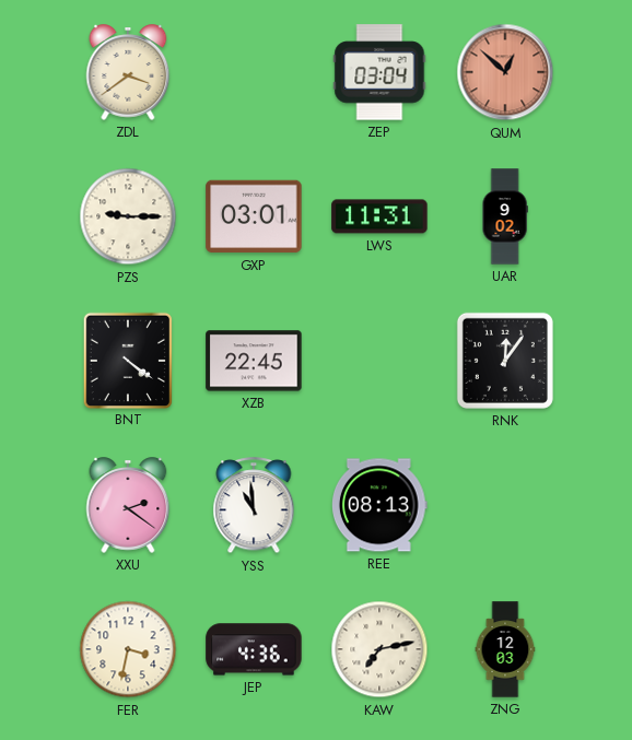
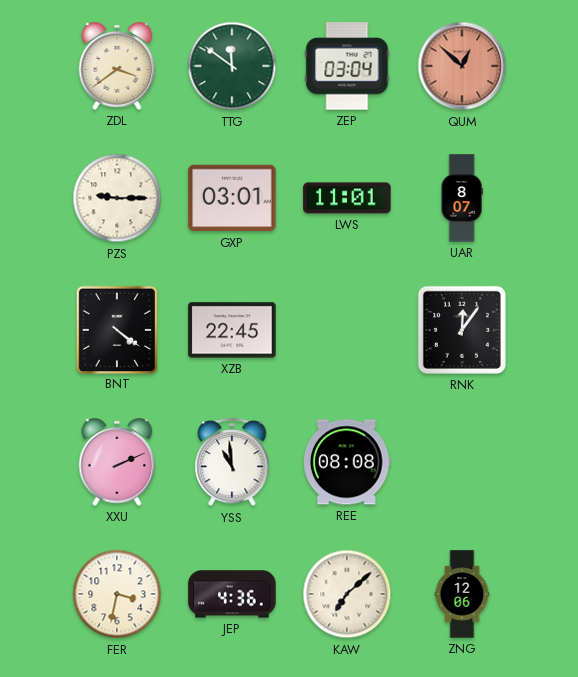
TTG: none -> 11:51 (232, 66)
LWS: 11:31 -> 11:01 (347, 198)
UAR: 9:02 -> 8:07 (462, 198)
XXU: 2:21 -> 2:11 (117, 462)
REE: 08:13 -> 08:08 (347, 462)
KAW: 7:13 -> 7:08 (347, 594)
ZNG: 12:03 -> 12:06 (462, 594)
